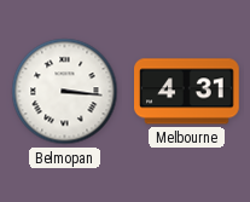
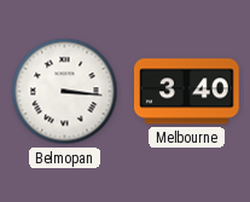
Melbourne: 4:31 -> 3:40 (187, 92)
